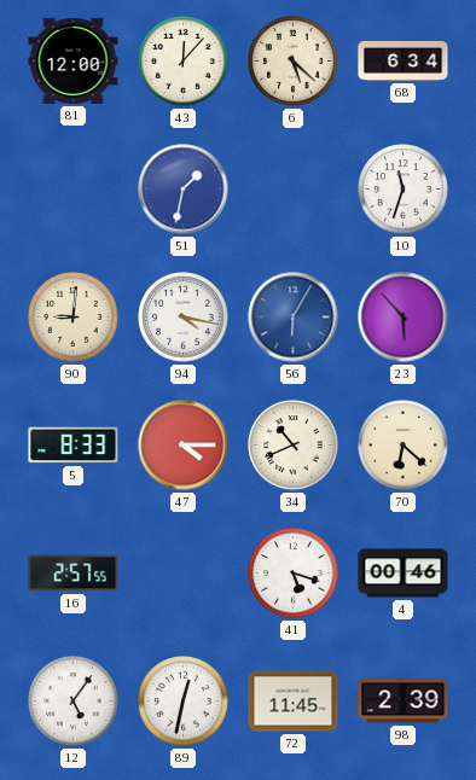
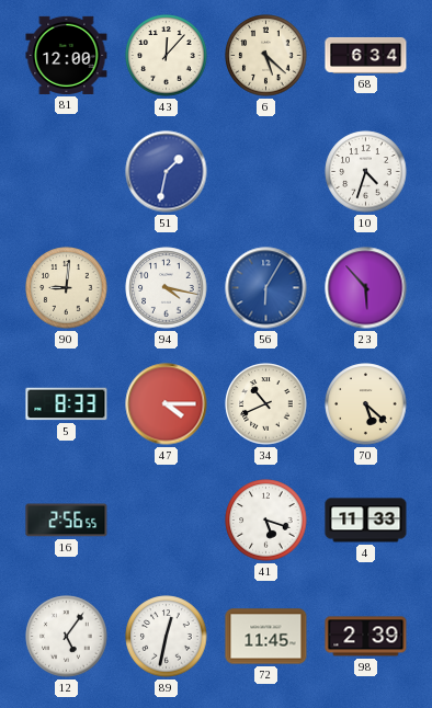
10: 11:33 -> 4:33 (366, 172)
70: 6:22 -> 5:22 (366, 404)
16: 2:57 -> 2:56 (67, 521)
4: 00:46 -> 11:33 (366, 521)
